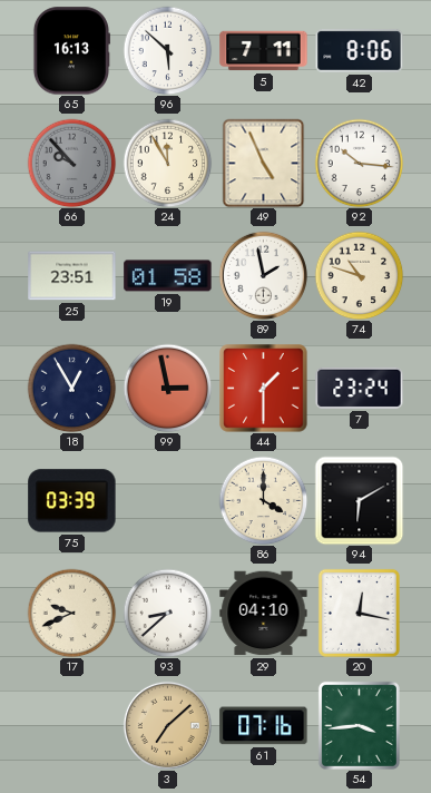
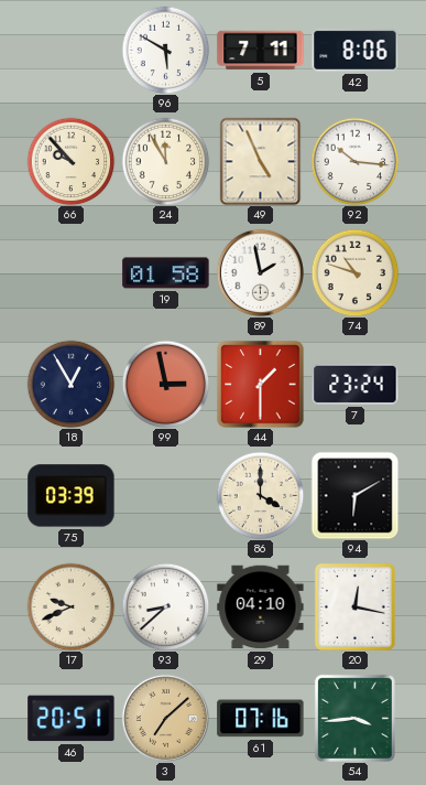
65: 16:13 -> none (71, 51)
96: 5:52 -> 5:50 (165, 50)
66 dial: grey -> cream (70, 161)
25: 23:51 -> none (72, 276)
46: none -> 20:51 (72, 719)
